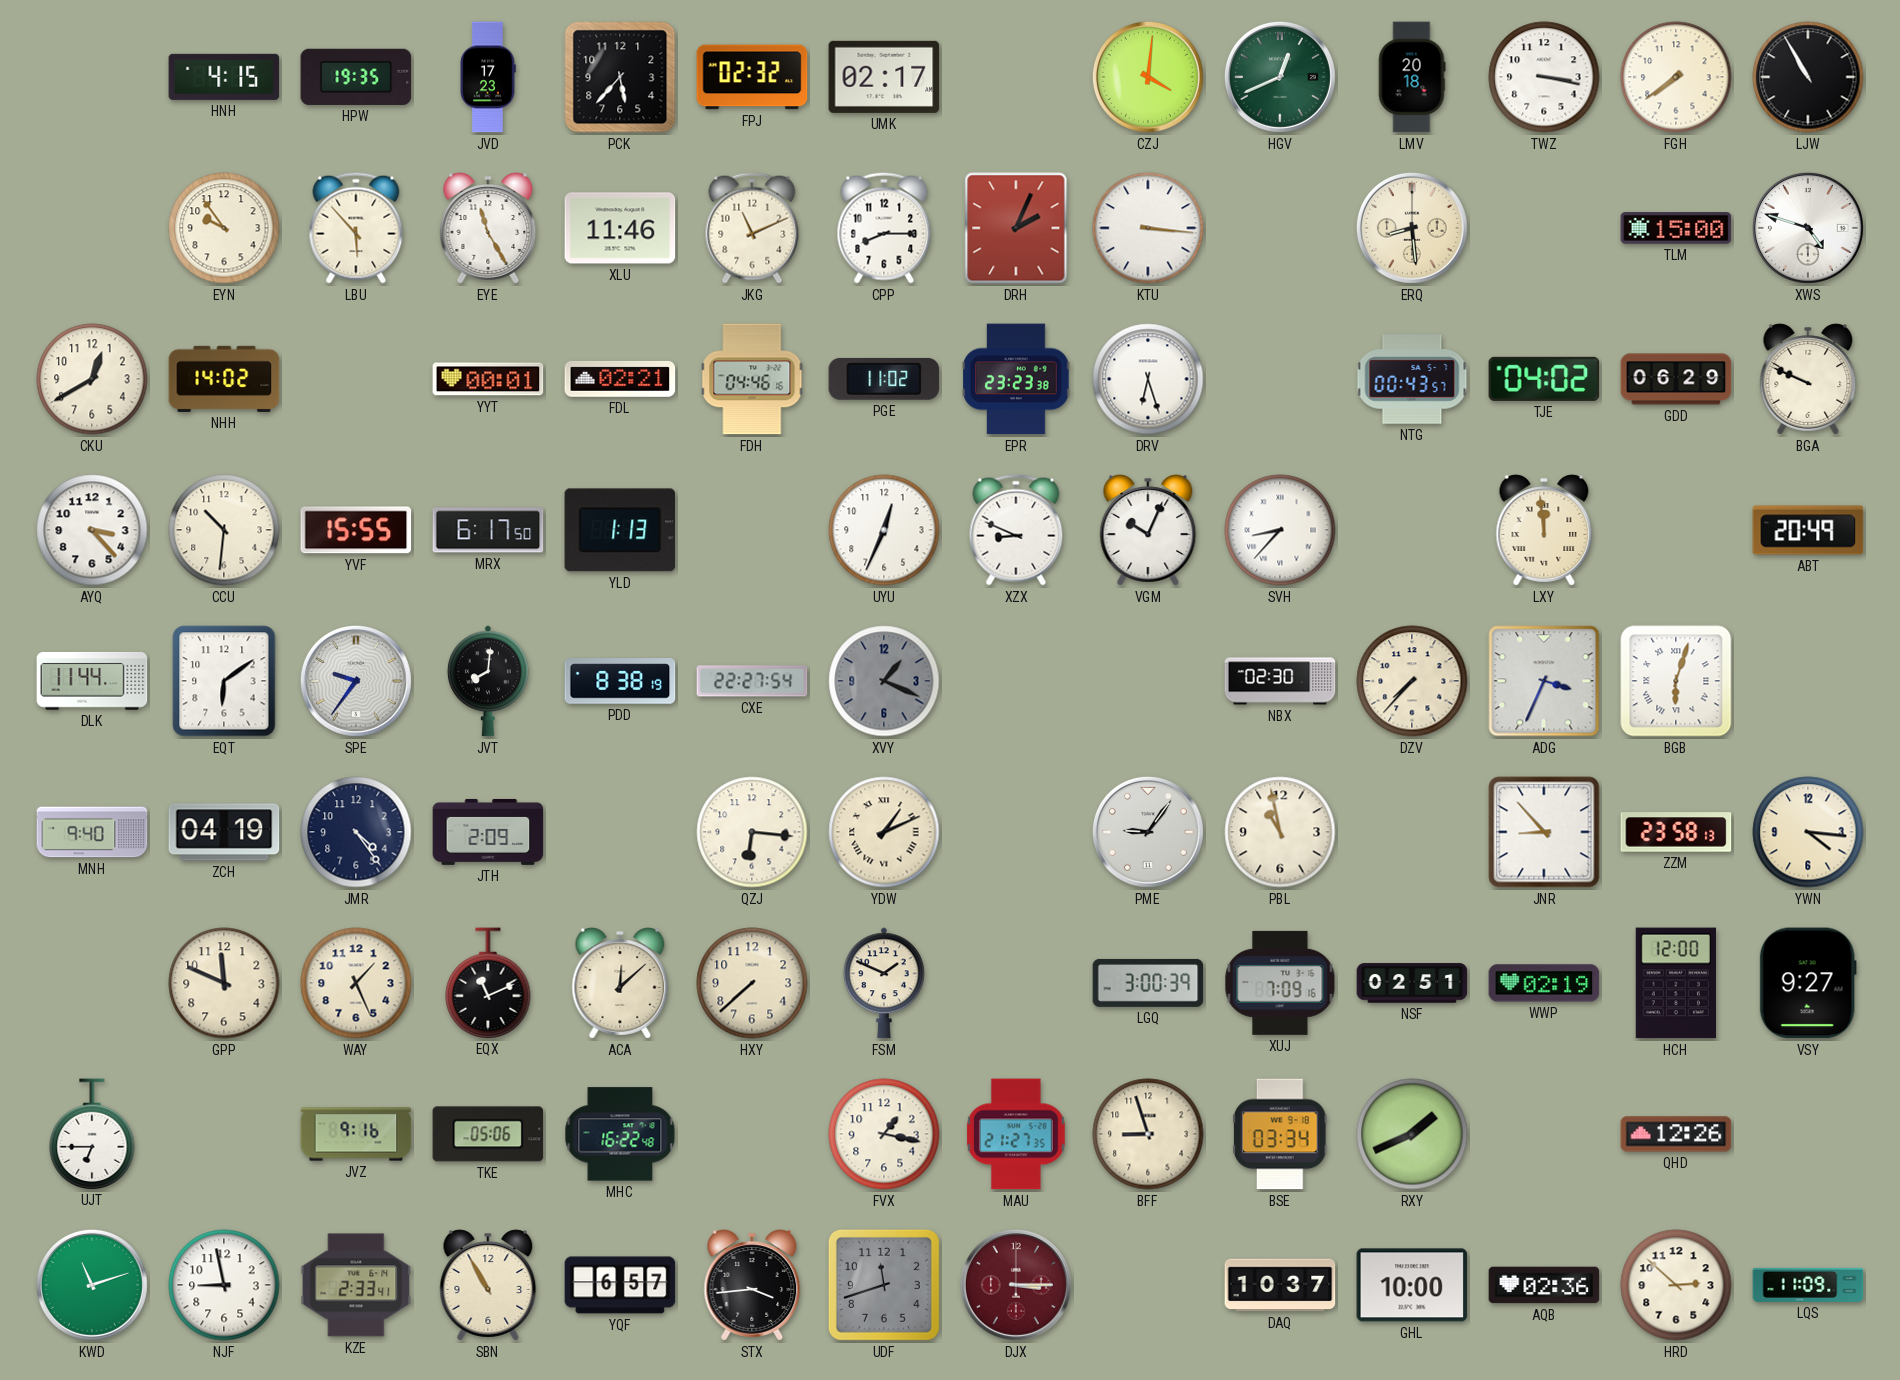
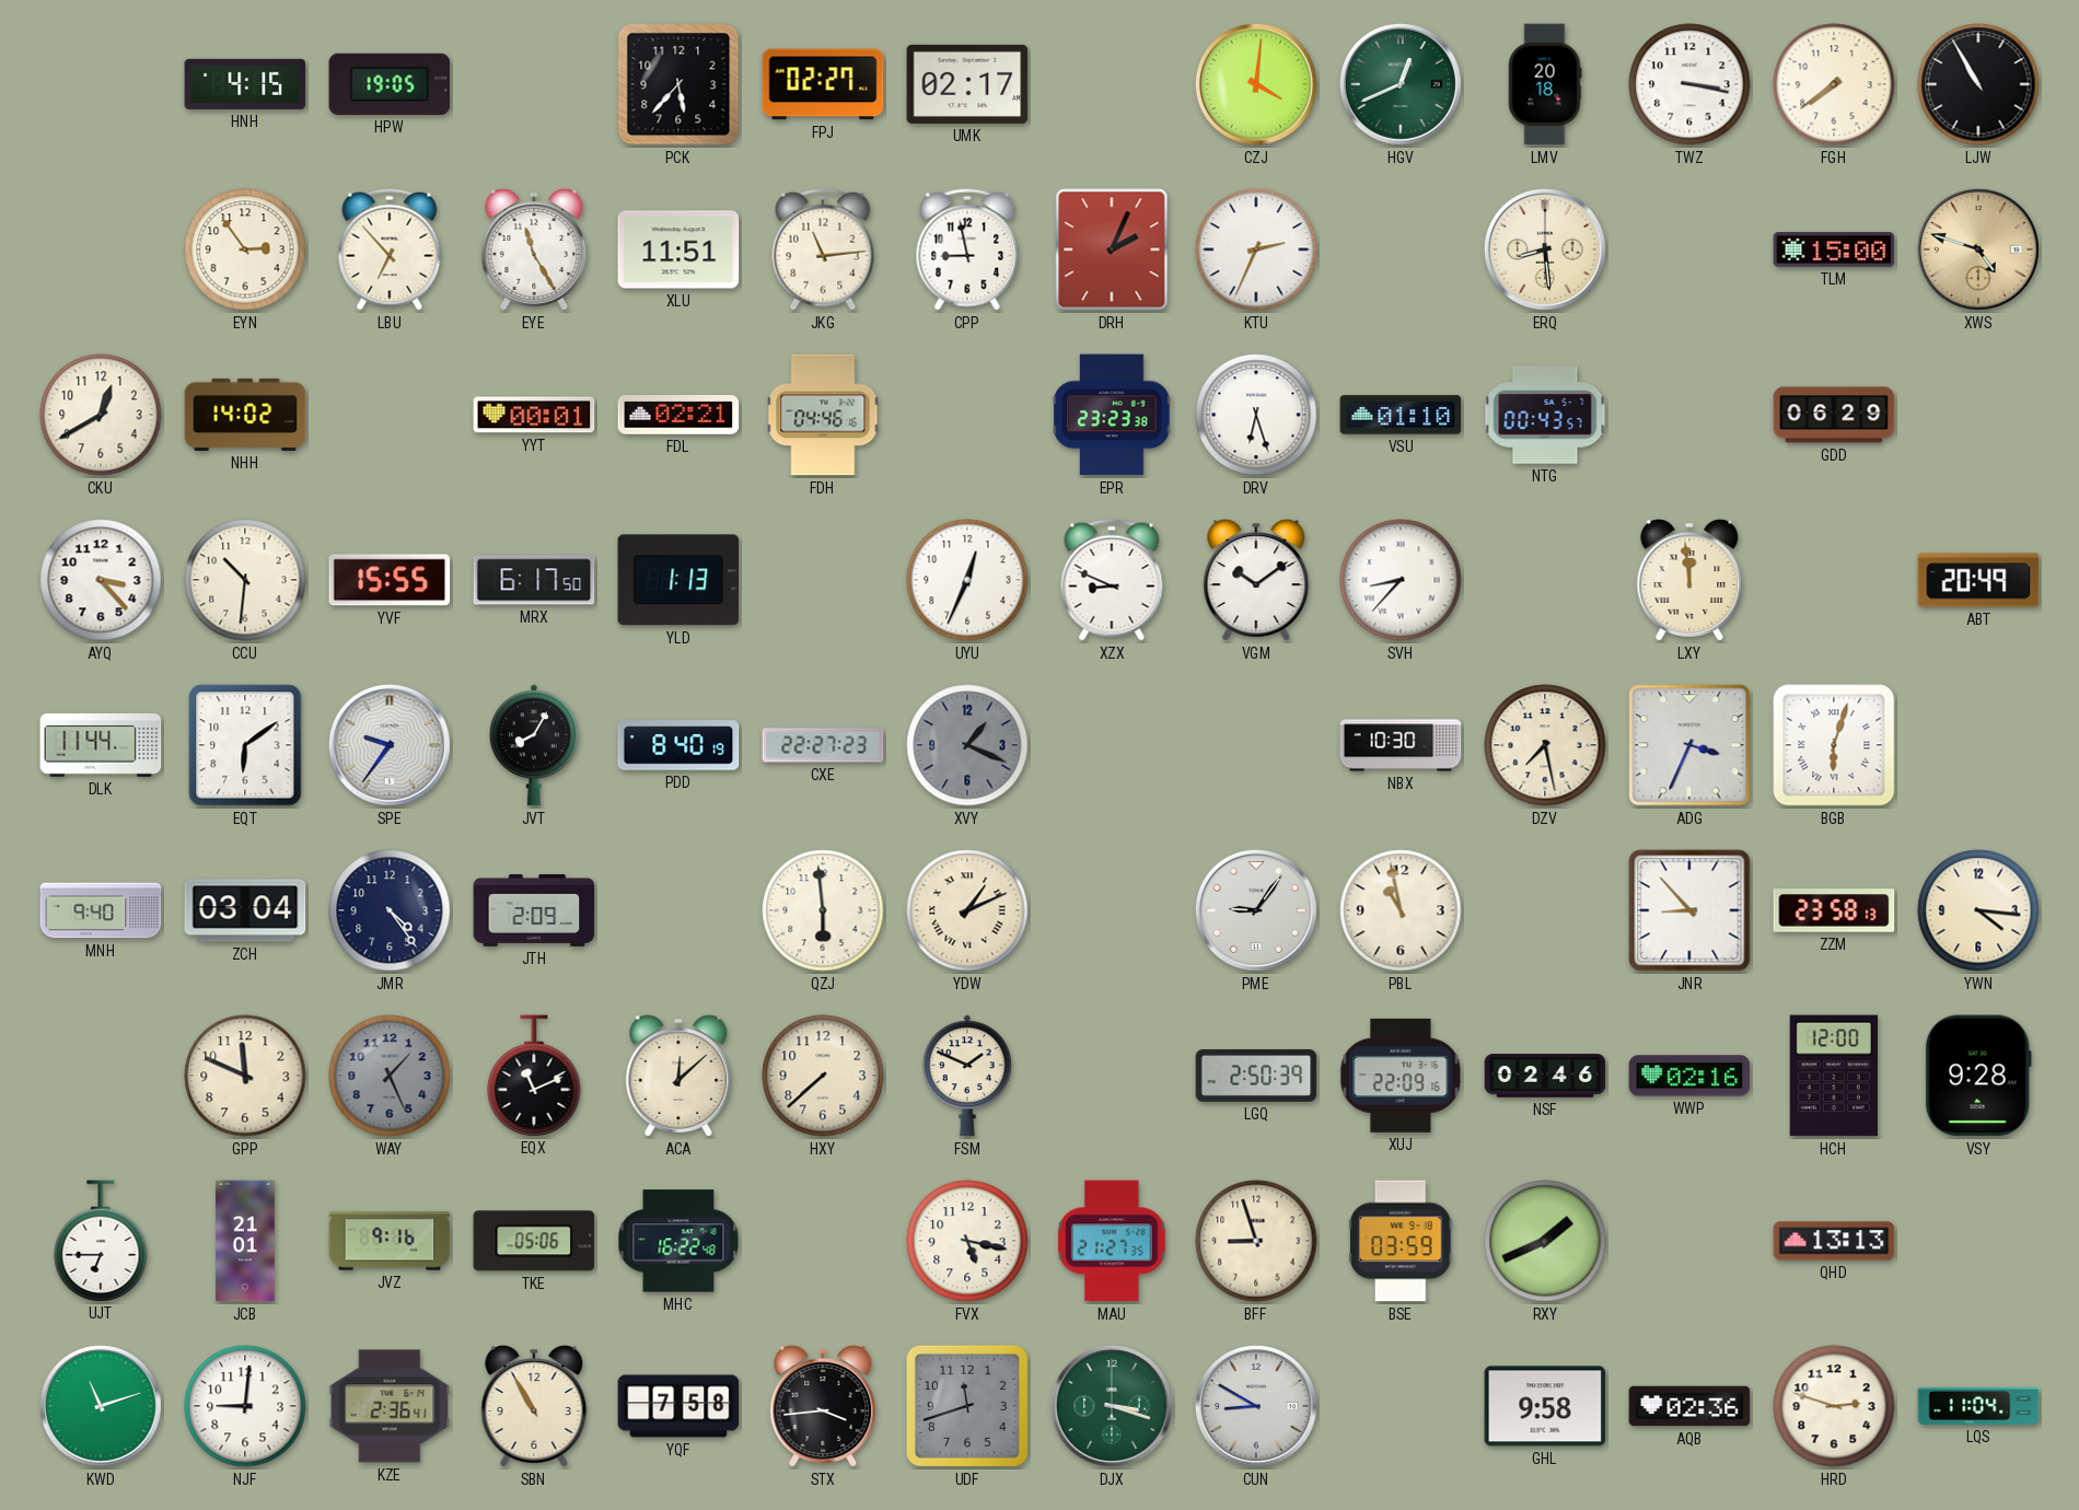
HPW: 19:35 -> 19:05 (390, 84)
JVD: 17:23 -> none (488, 77)
FPJ: 02:32 -> 02:27 (823, 84)
EYN: 9:54 -> 2:54 (245, 249)
LBU: 5:53 -> 6:53 (390, 249)
XLU: 11:46 -> 11:51 (678, 249)
JKG: 11:11 -> 11:14 (823, 249)
CPP: 8:15 -> 8:58 (967, 249)
KTU: 3:16 -> 2:34 (1256, 249)
XWS dial: white -> champagne (1978, 249)
PGE: 11:02 -> none (884, 379)
VSU: none -> 01:10 (1401, 415)
TJE: 04:02 -> none (1544, 379)
BGA: 9:49 -> none (1808, 379)
VGM: 10:04 -> 10:09 (1256, 580)
JVT: 8:01 -> 8:05 (534, 745)
PDD: 8:38 -> 8:40 (678, 745)
CXE: 22:27:54 -> 22:27:23 (823, 745)
NBX: 02:30 -> 10:30 (1401, 745)
DZV: 7:37 -> 7:28 (1545, 745)
ZCH: 04:19 -> 03:04 (245, 910)
QZJ: 6:16 -> 5:59 (823, 910)
WAY dial: cream -> grey (390, 1076)
LGQ: 3:00 -> 2:50 (1256, 1076)
XUJ: 7:09 -> 22:09 (1401, 1076)
NSF: 02:51 -> 02:46 (1545, 1076)
WWP: 02:19 -> 02:16 (1689, 1076)
VSY: 9:27 -> 9:28 (1978, 1076)
JCB: none -> 21:01 (245, 1241)
FVX: 1:17 -> 5:17 (967, 1241)
BSE: 03:34 -> 03:59 (1402, 1241)
QHD: 12:26 -> 13:13 (1834, 1241)
NJF: 8:58 -> 9:01 (245, 1406)
KZE: 2:33 -> 2:36 (390, 1406)
YQF: 6:57 -> 7:58 (678, 1406)
DJX: 3:15 -> 3:18 (1112, 1406)
DJX dial: burgundy -> green (1112, 1406)
CUN: none -> 8:50 (1256, 1406)
DAQ: 10:37 -> none (1280, 1285)
GHL: 10:00 -> 9:58 (1545, 1406)
HRD: 2:52 -> 2:48 (1834, 1406)
LQS: 11:09 -> 11:04 (1978, 1406)
